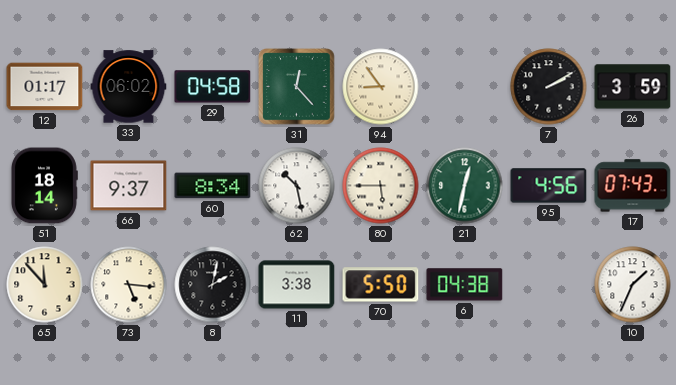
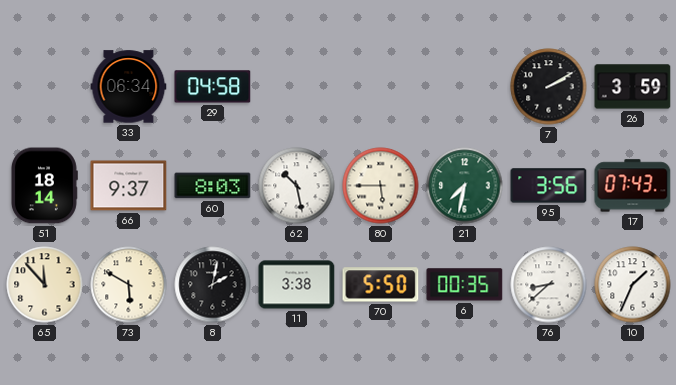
12: 01:17 -> none (45, 87)
33: 06:02 -> 06:34 (129, 87)
31: 12:23 -> none (297, 87)
94: 8:54 -> none (381, 87)
60: 8:34 -> 8:03 (213, 186)
21: 12:32 -> 7:32 (465, 186)
95: 4:56 -> 3:56 (549, 186)
73: 5:16 -> 5:50 (129, 285)
6: 04:38 -> 00:35 (465, 285)
76: none -> 8:38 (549, 285)
